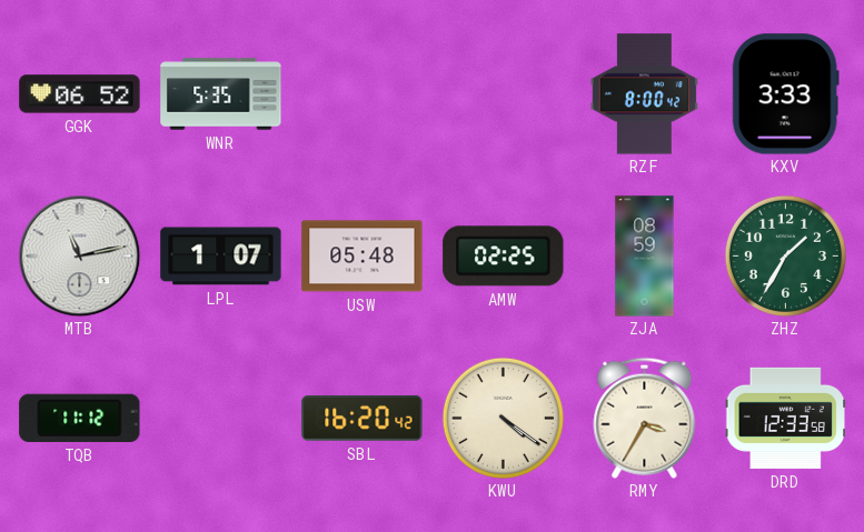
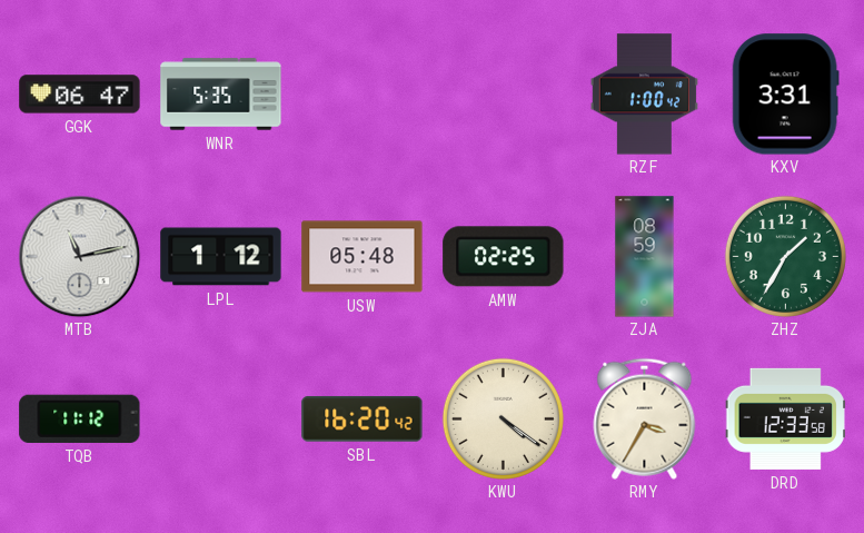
GGK: 06:52 -> 06:47 (80, 95)
RZF: 8:00 -> 1:00 (644, 95)
KXV: 3:33 -> 3:31 (785, 95)
LPL: 1:07 -> 1:12 (221, 257)
